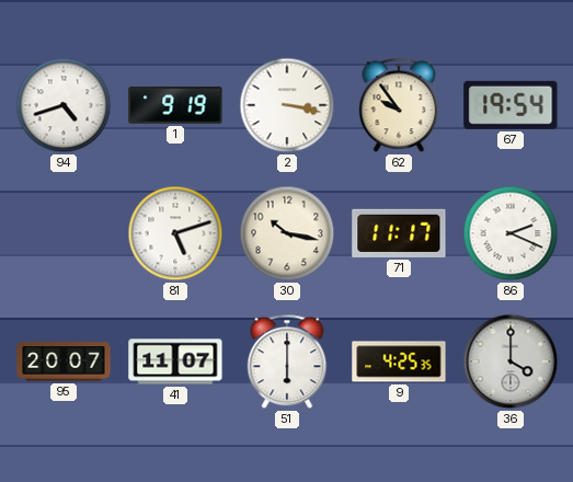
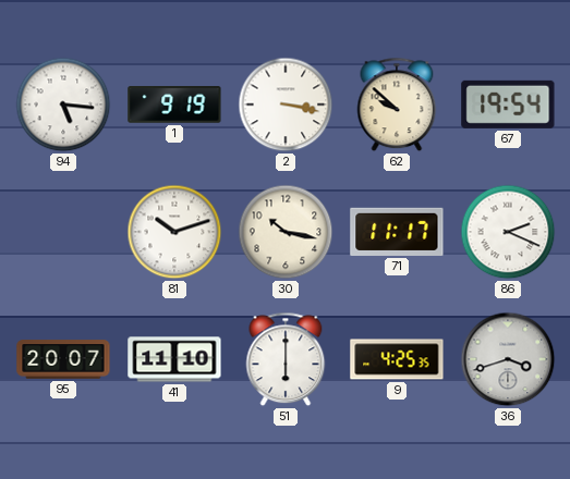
94: 4:42 -> 5:16 (63, 105)
62: 9:54 -> 9:52 (397, 105)
81: 5:12 -> 10:12 (174, 232)
41: 11:07 -> 11:10 (174, 359)
36: 4:00 -> 3:42 (508, 359)
